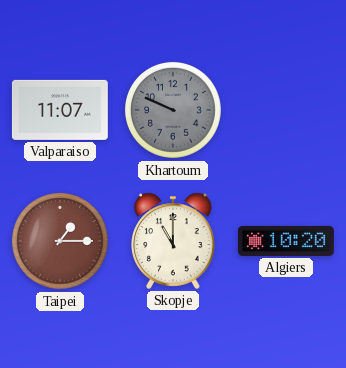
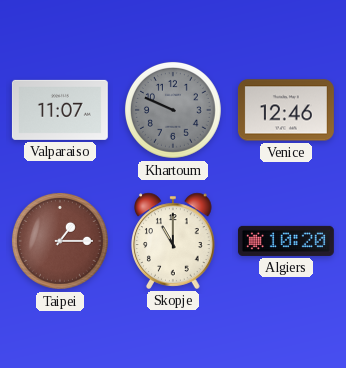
Venice: none -> 12:46 (286, 110)
